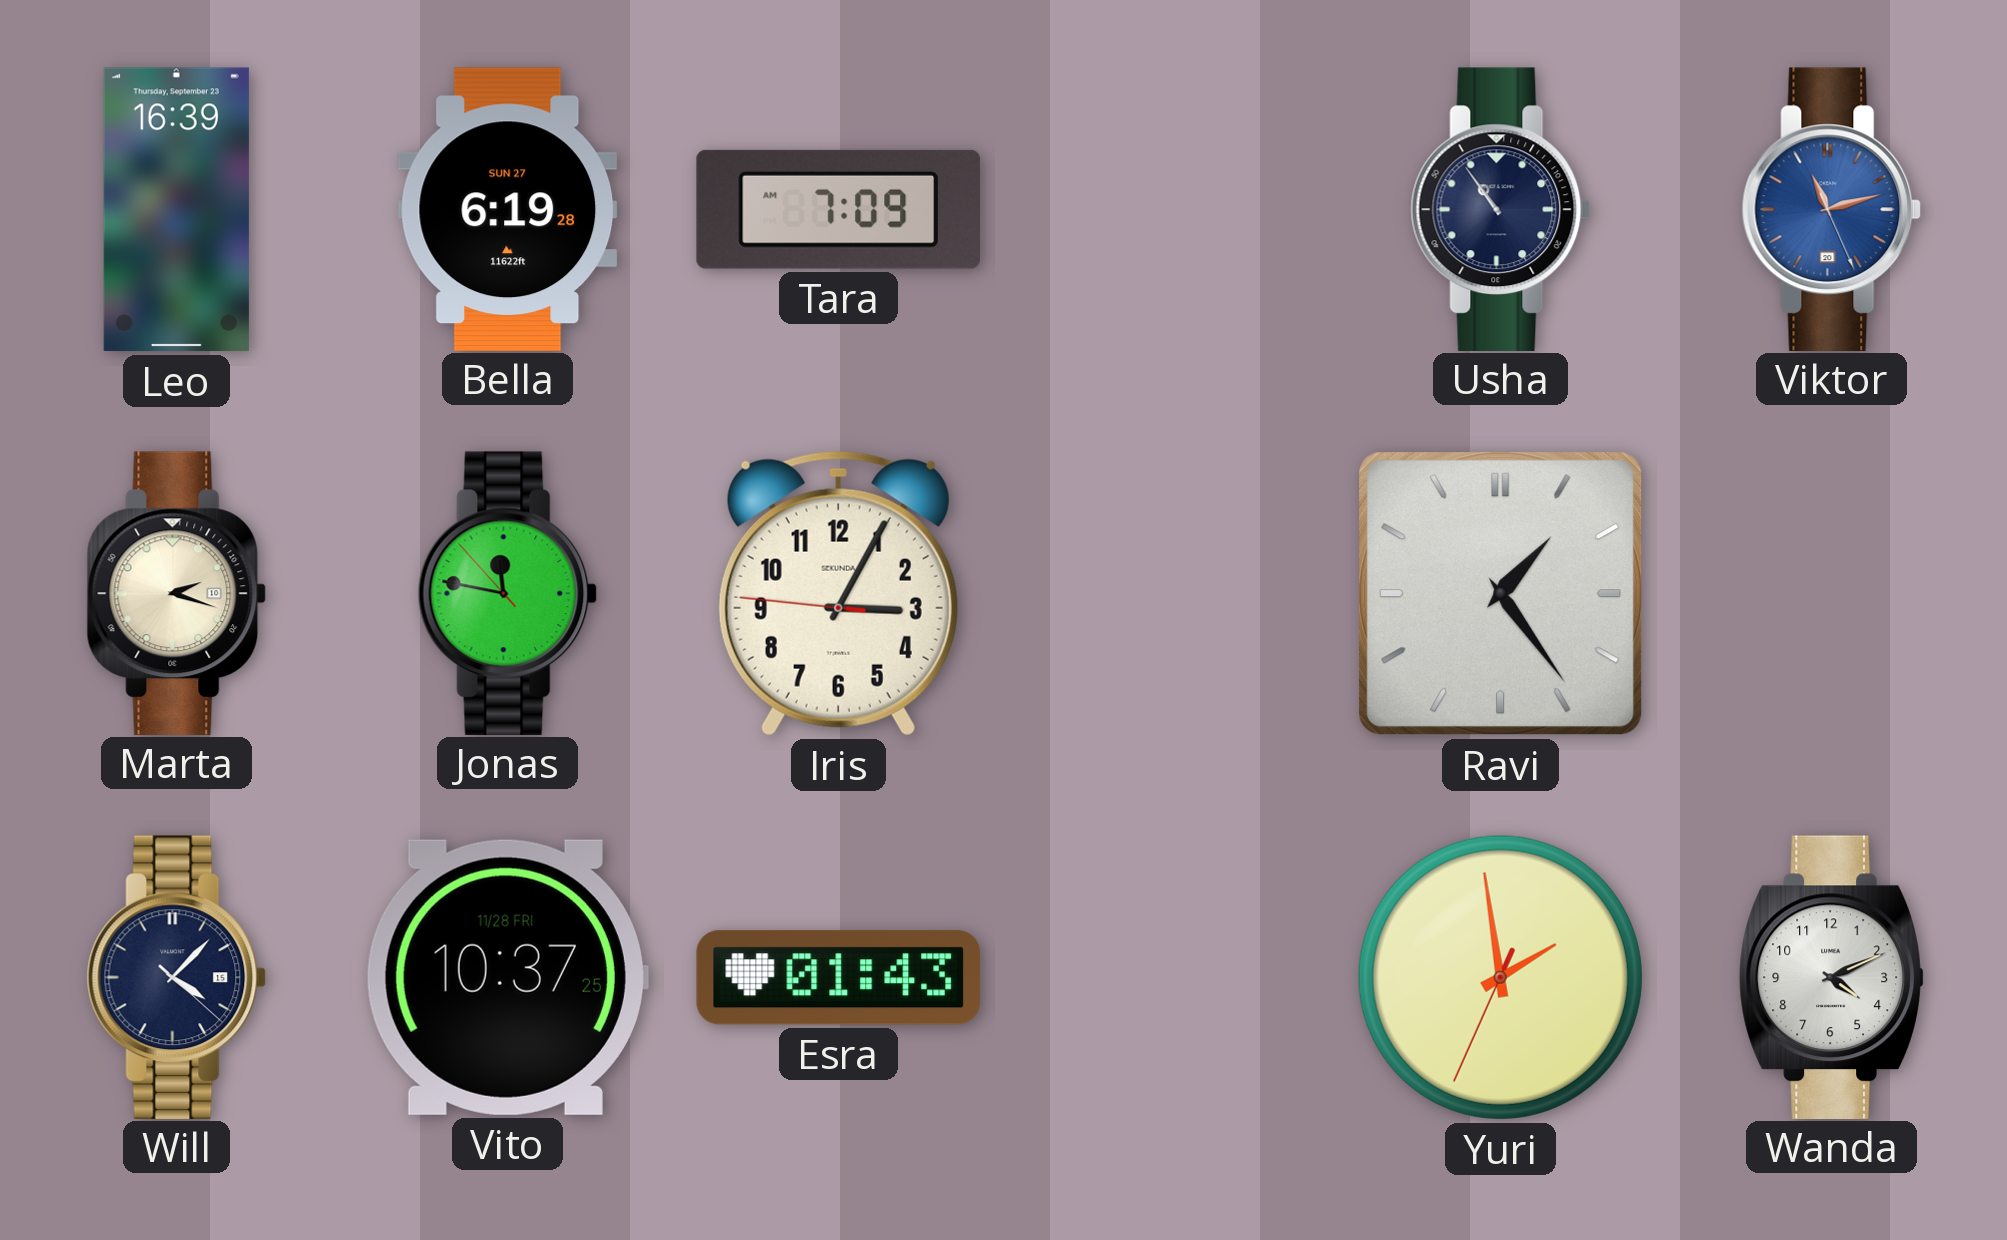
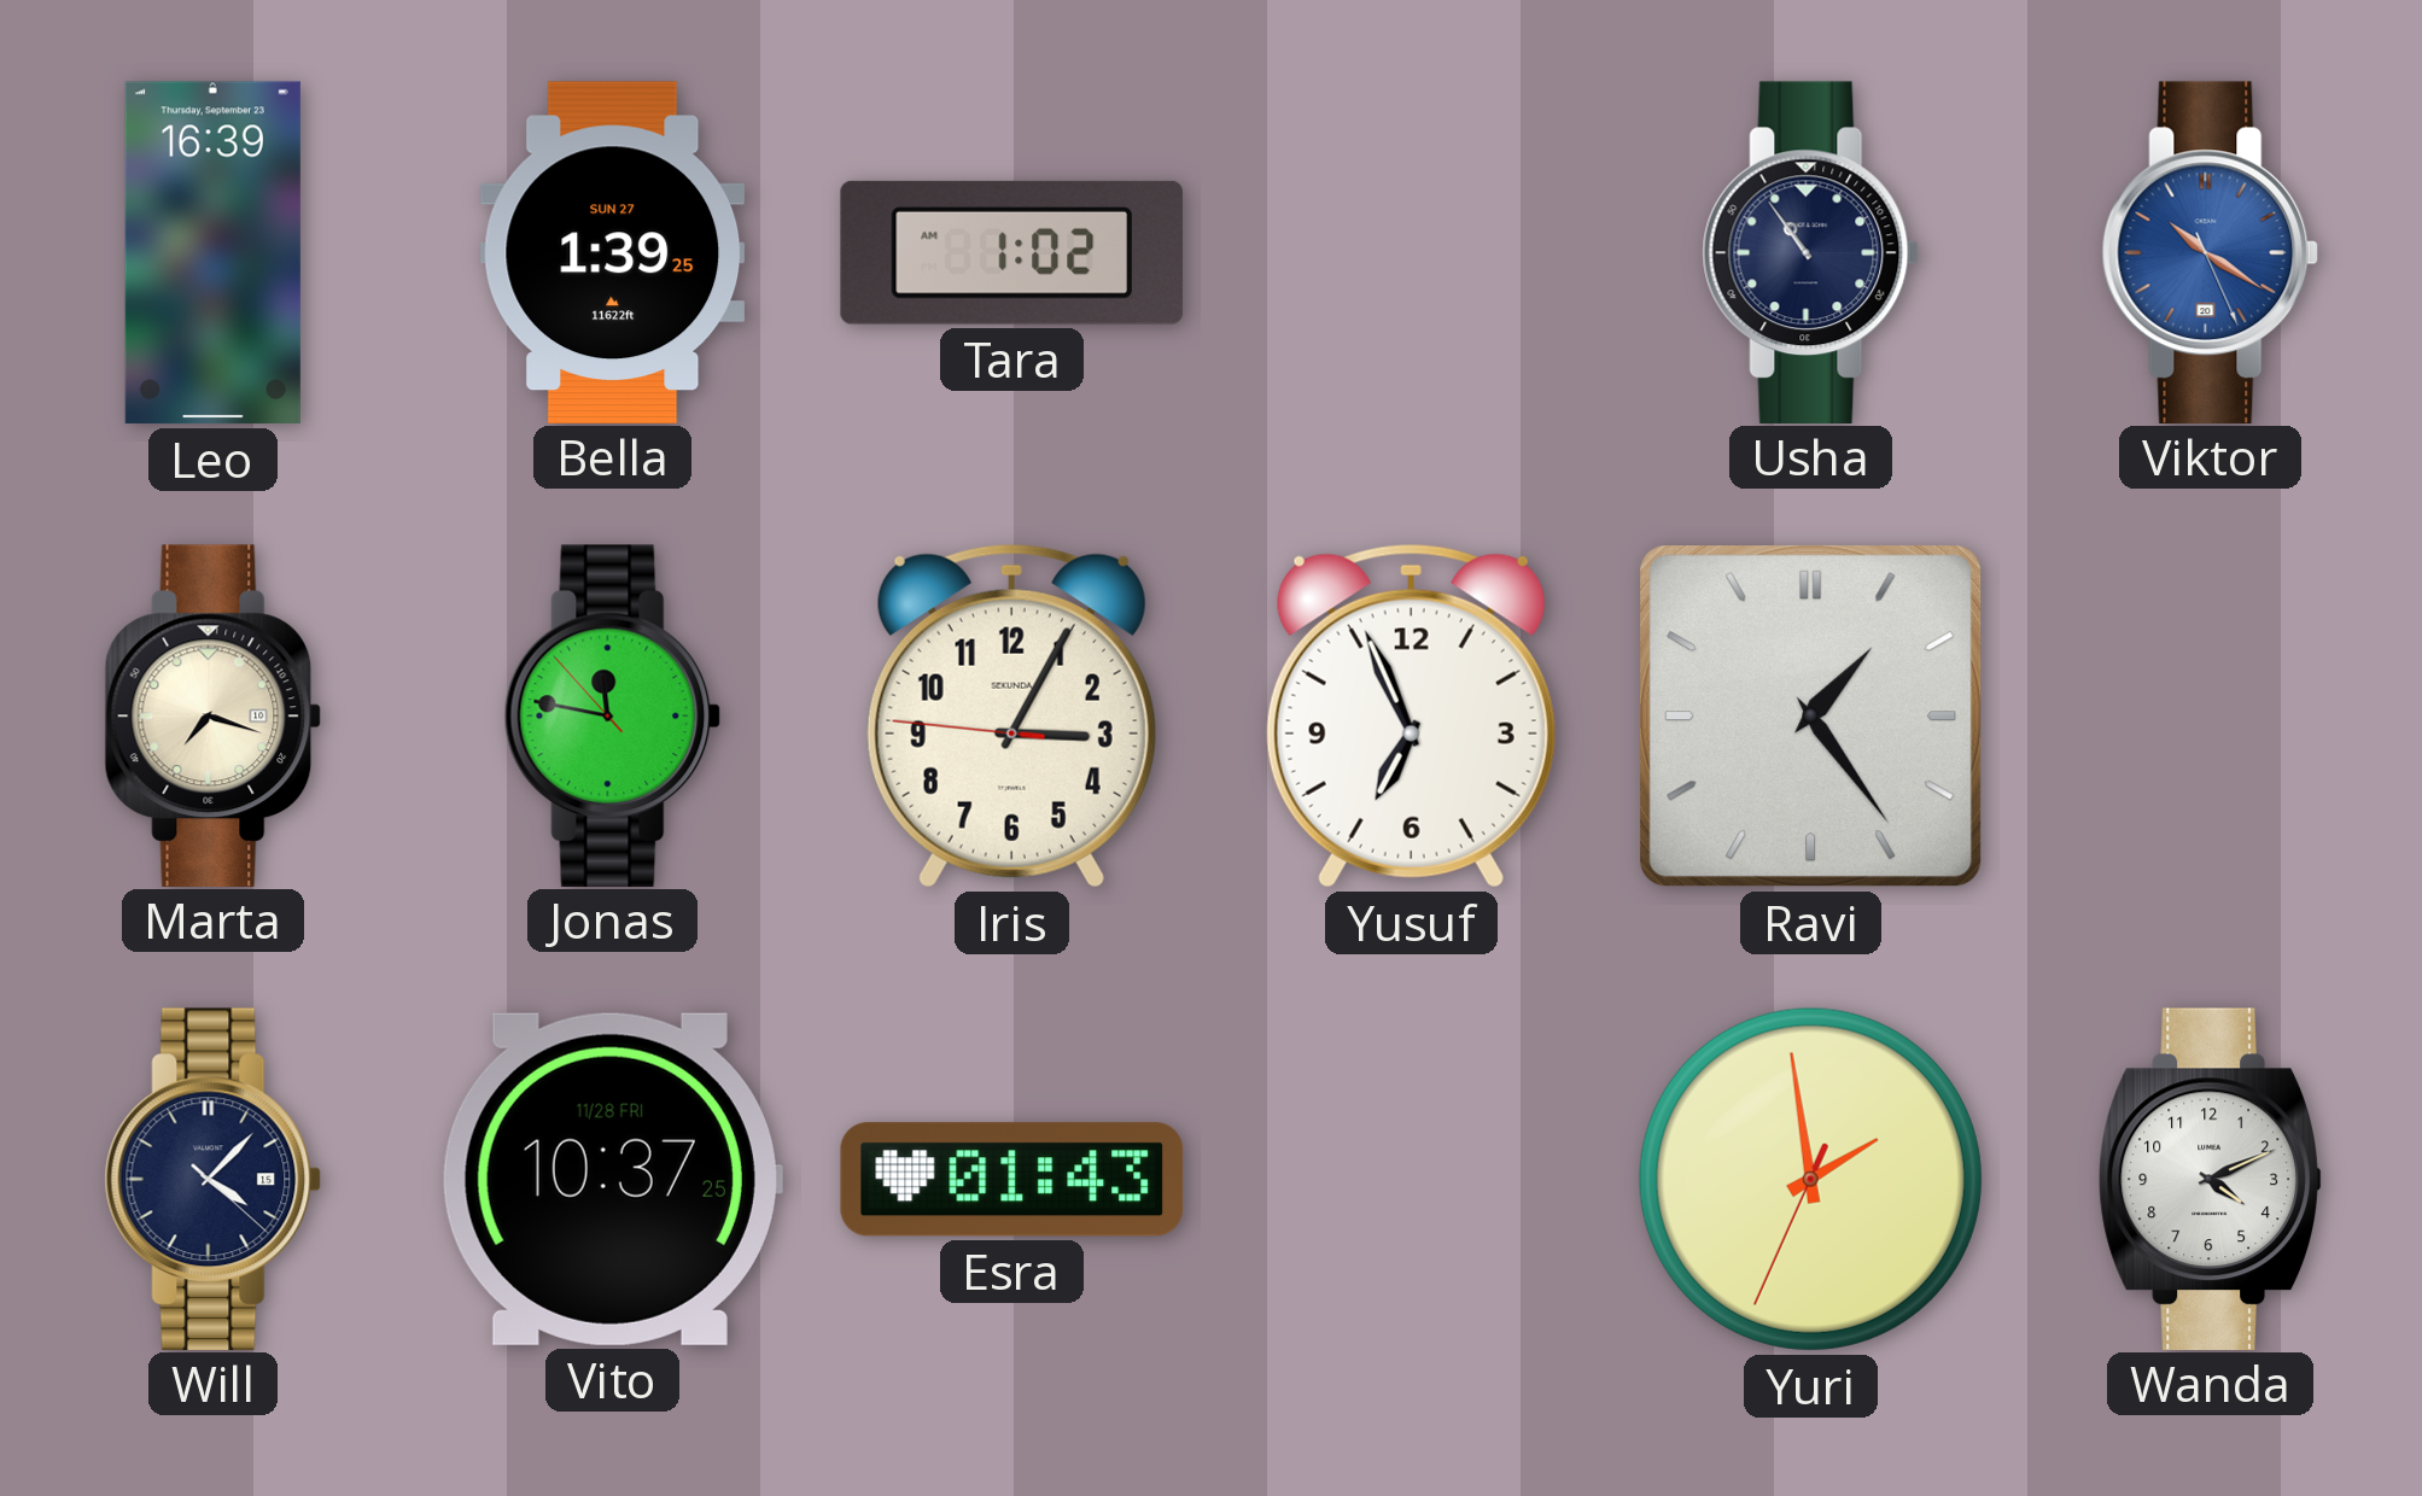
Bella: 6:19 -> 1:39 (613, 252)
Tara: 7:09 -> 1:02 (1011, 252)
Viktor: 11:12 -> 10:20 (2211, 252)
Marta: 2:18 -> 7:18 (214, 715)
Yusuf: none -> 6:56 (1411, 715)
